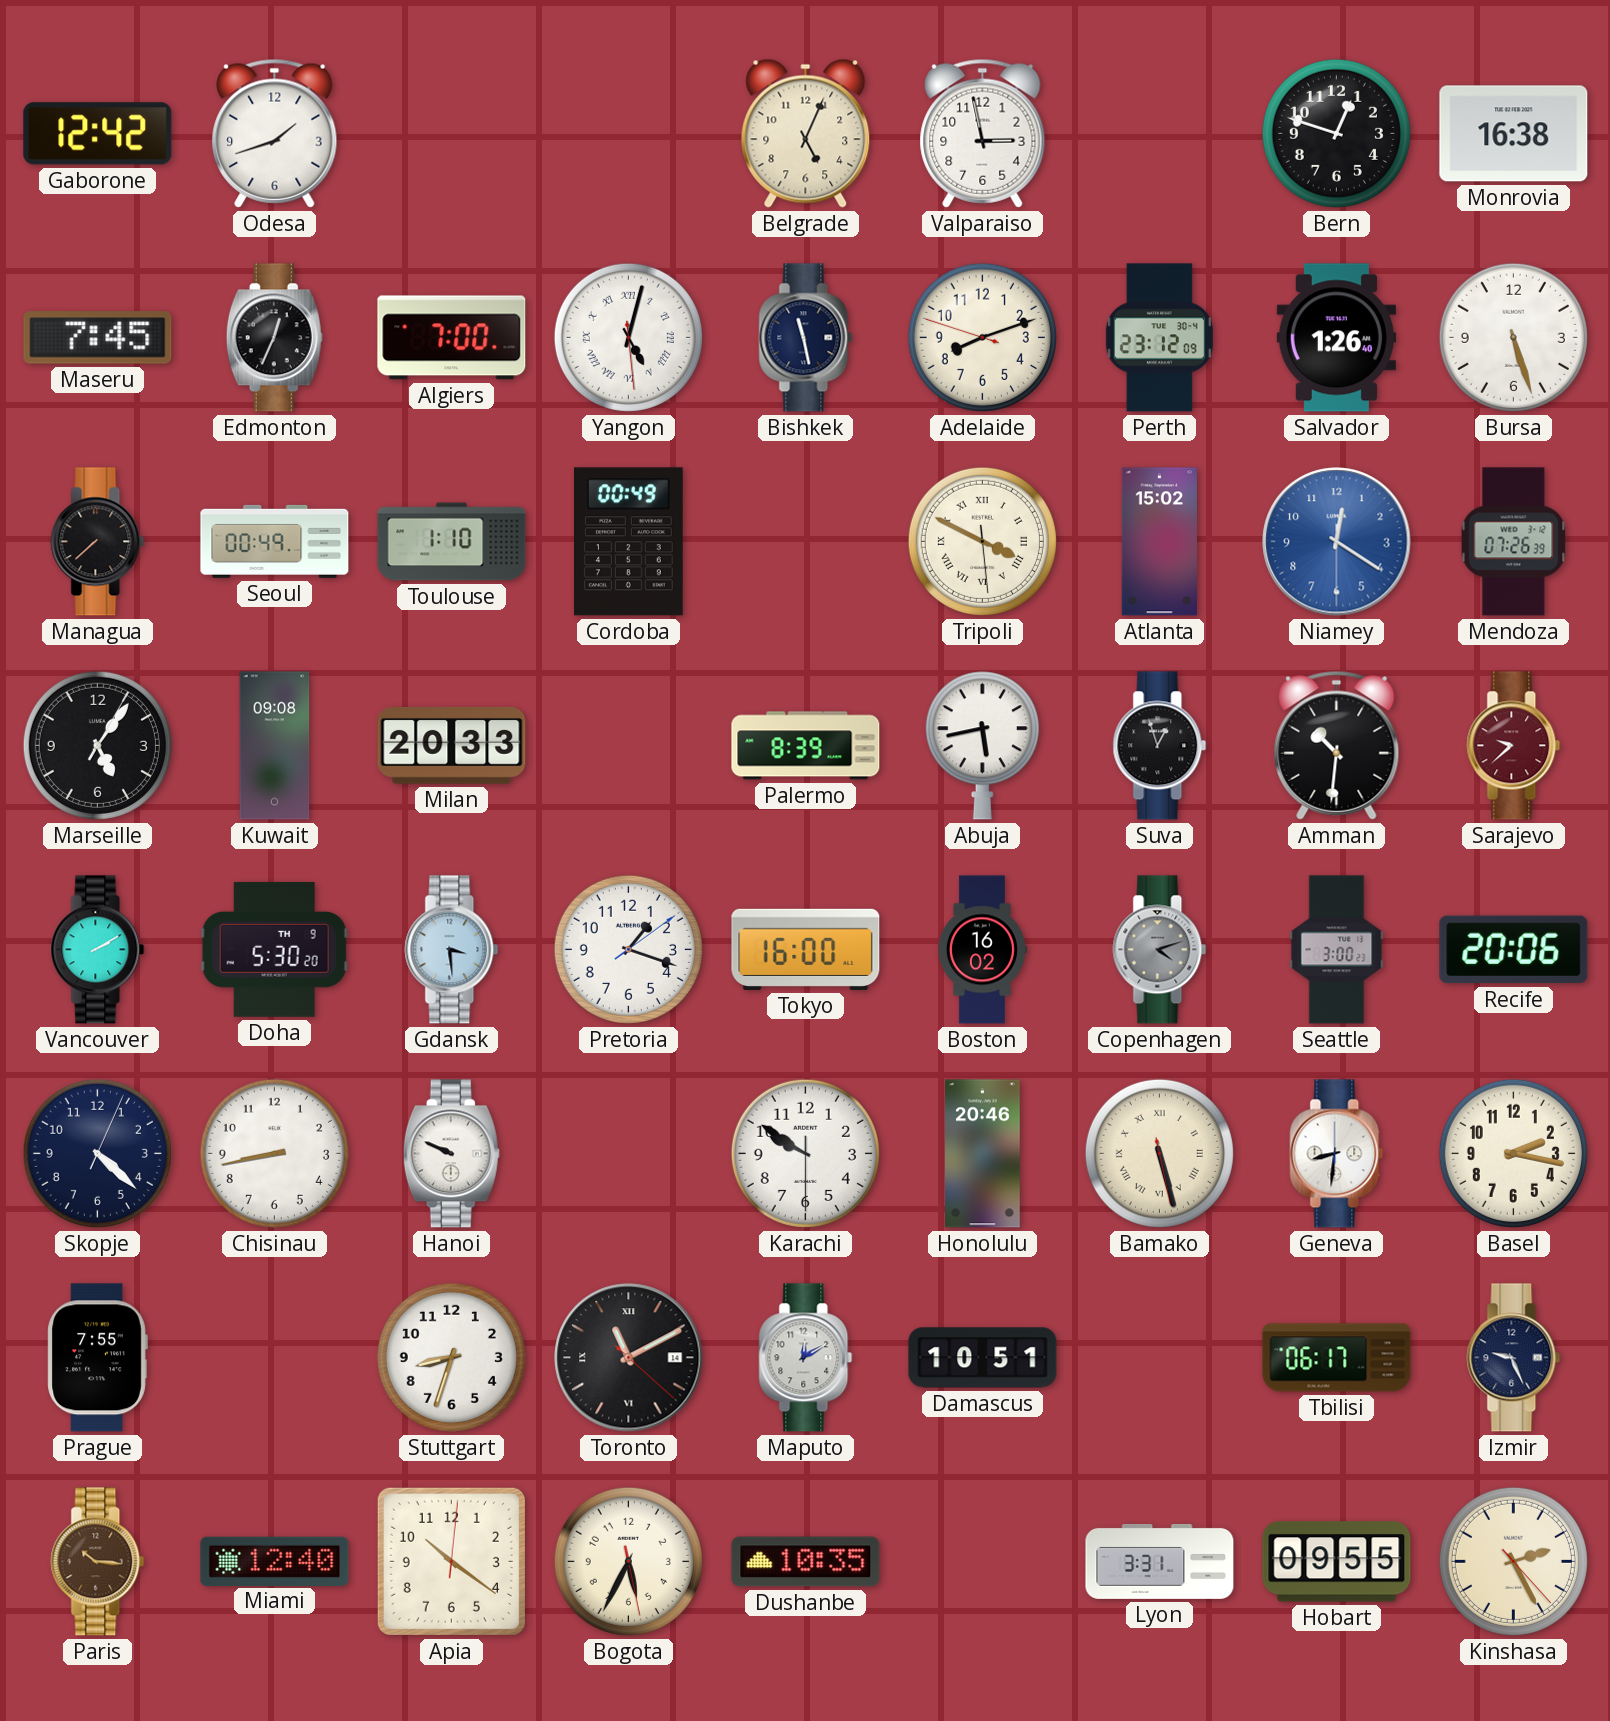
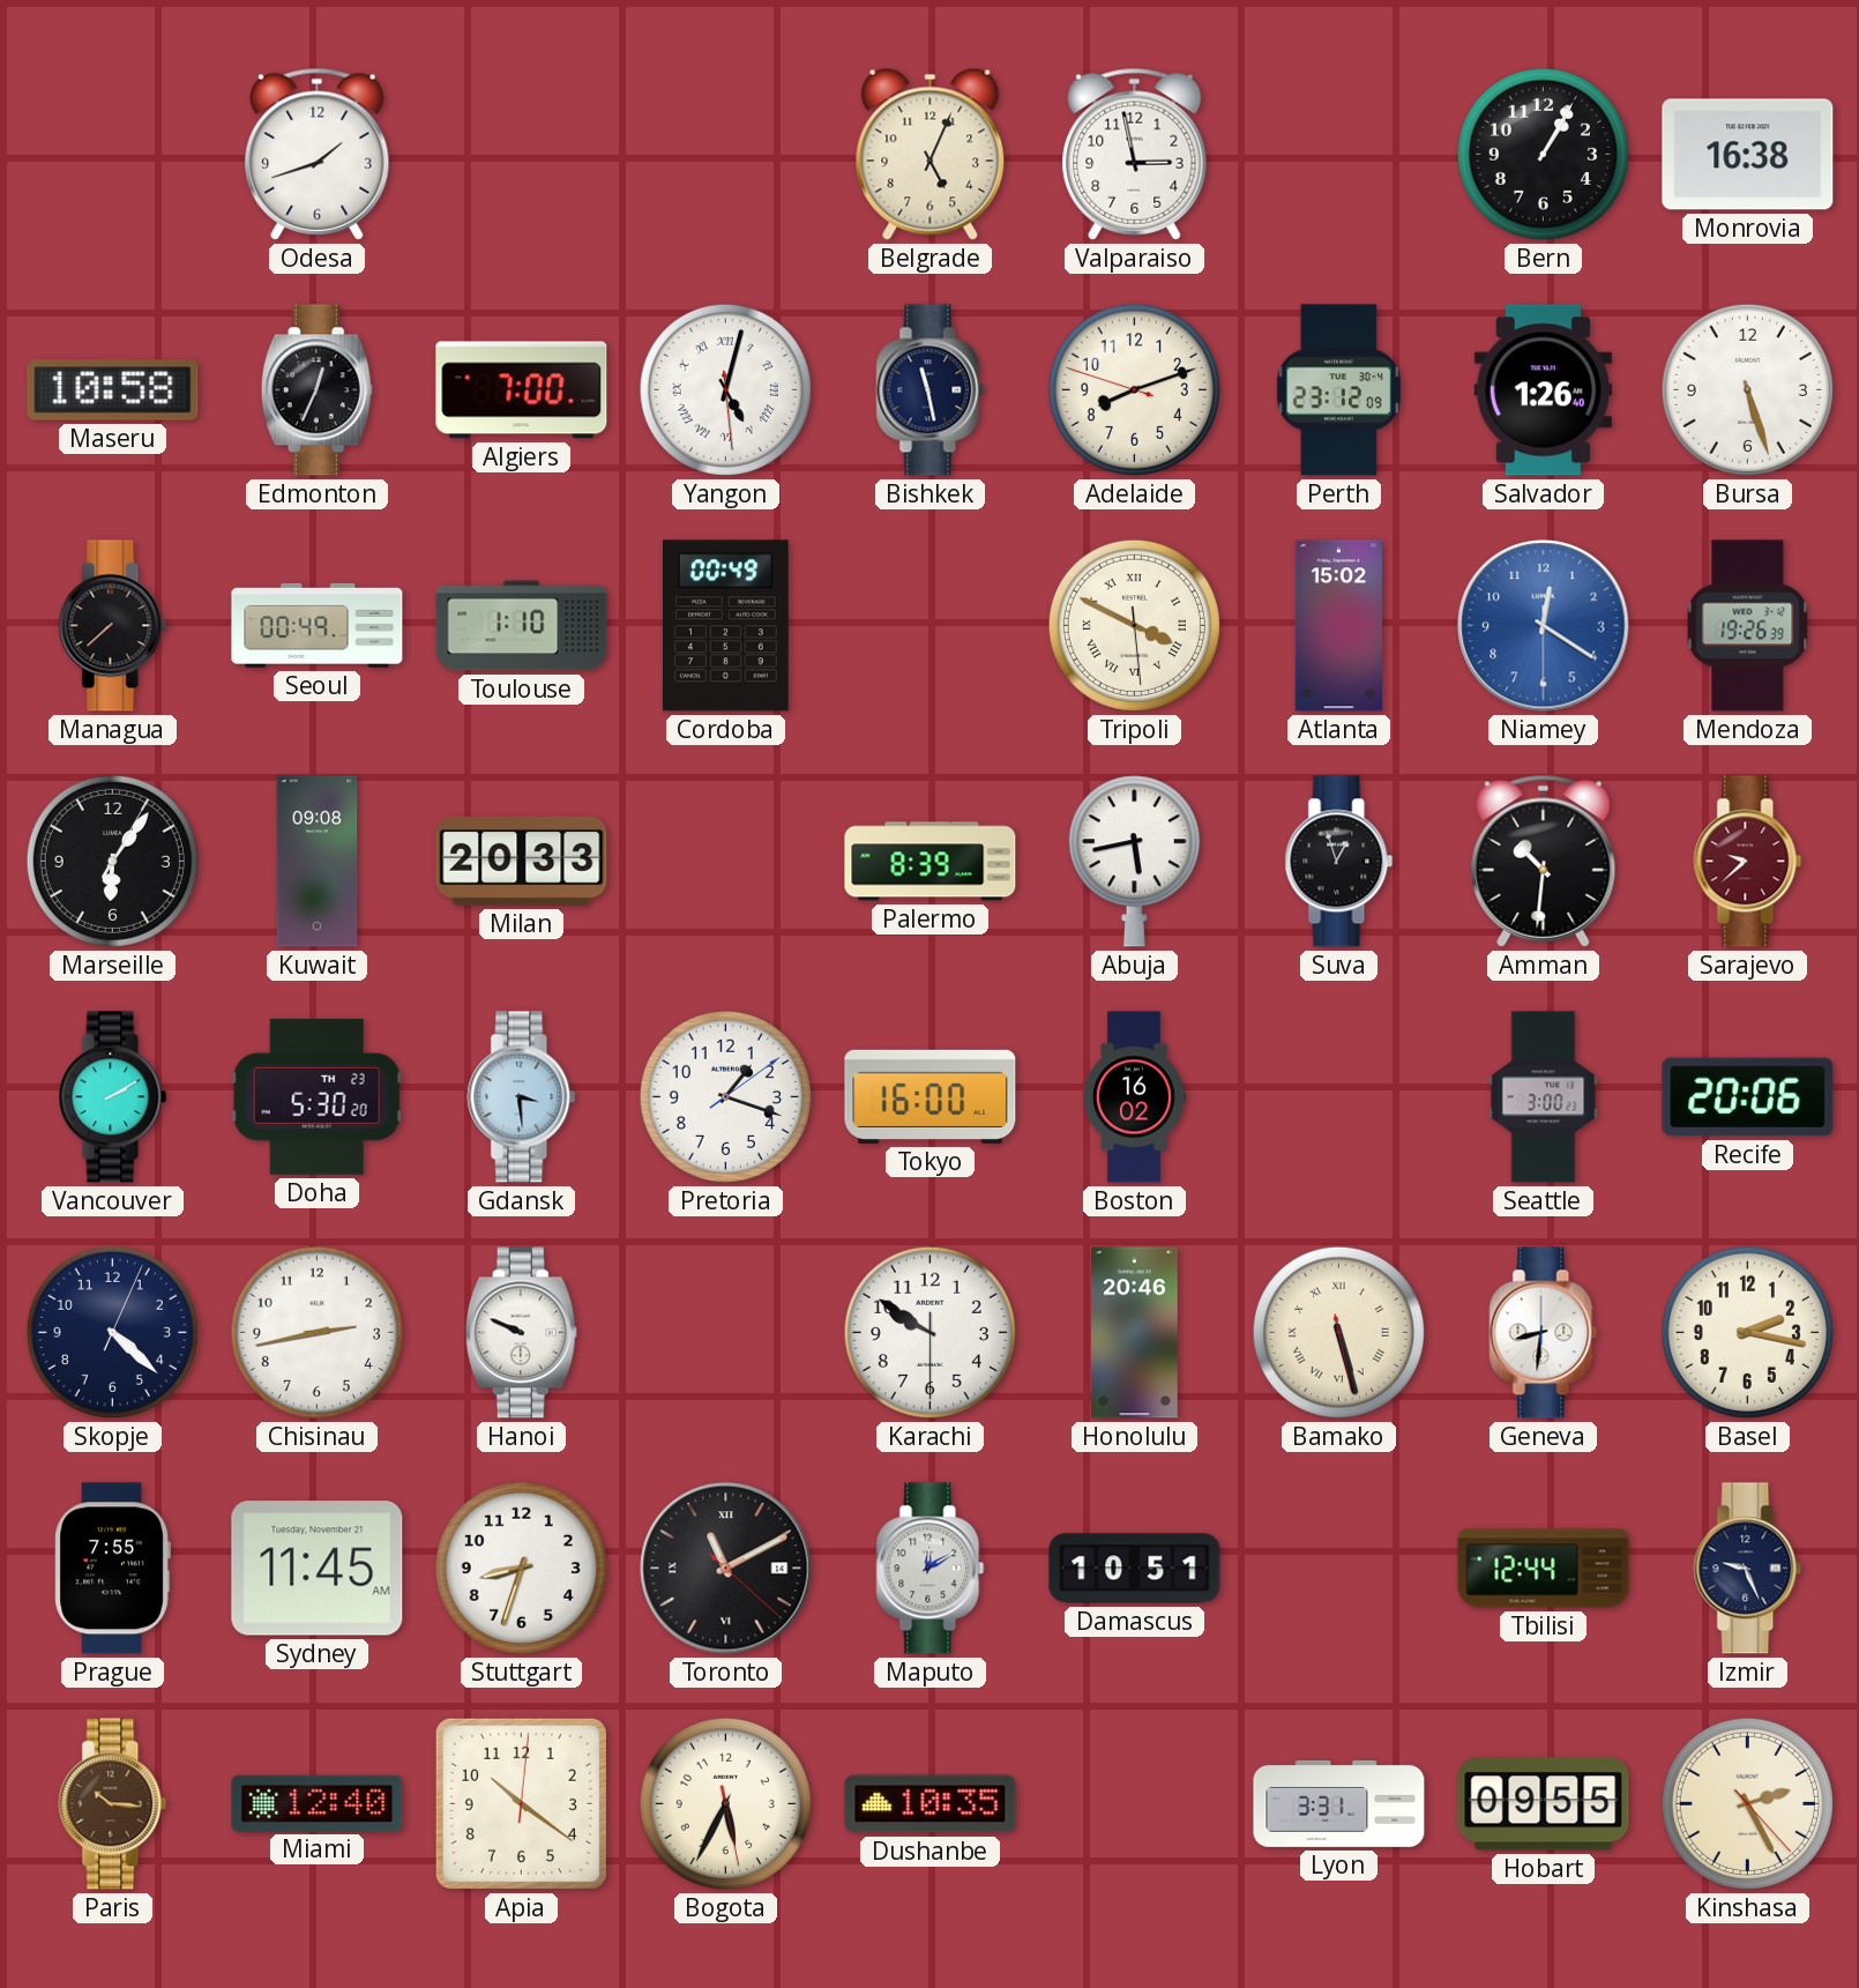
Gaborone: 12:42 -> none (98, 134)
Bern: 12:48 -> 1:05 (1543, 154)
Maseru: 7:45 -> 10:58 (113, 390)
Mendoza: 07:26 -> 19:26 (1748, 626)
Marseille: 5:06 -> 6:06 (112, 861)
Doha date: TH 9 -> TH 23 (316, 1096)
Copenhagen: 4:12 -> none (1160, 950)
Chisinau: 8:43 -> 2:43 (316, 1332)
Sydney: none -> 11:45 (318, 1569)
Tbilisi: 06:17 -> 12:44 (1544, 1569)
